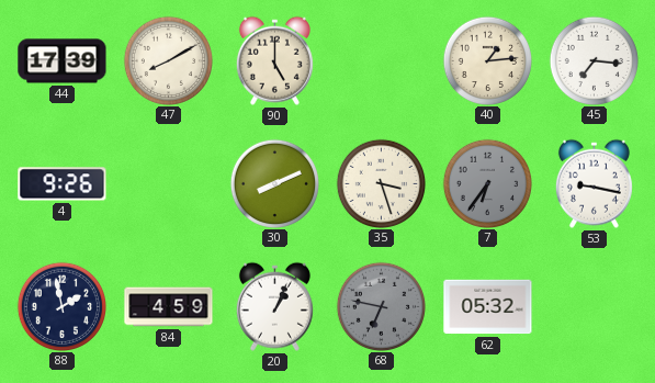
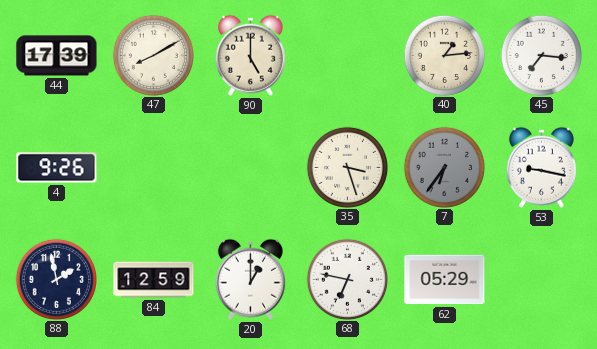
30: 8:11 -> none (274, 183)
84: 4:59 -> 12:59 (154, 280)
20: 1:04 -> 1:00 (250, 279)
68 dial: grey -> white (347, 279)
62: 05:32 -> 05:29 (445, 280)
